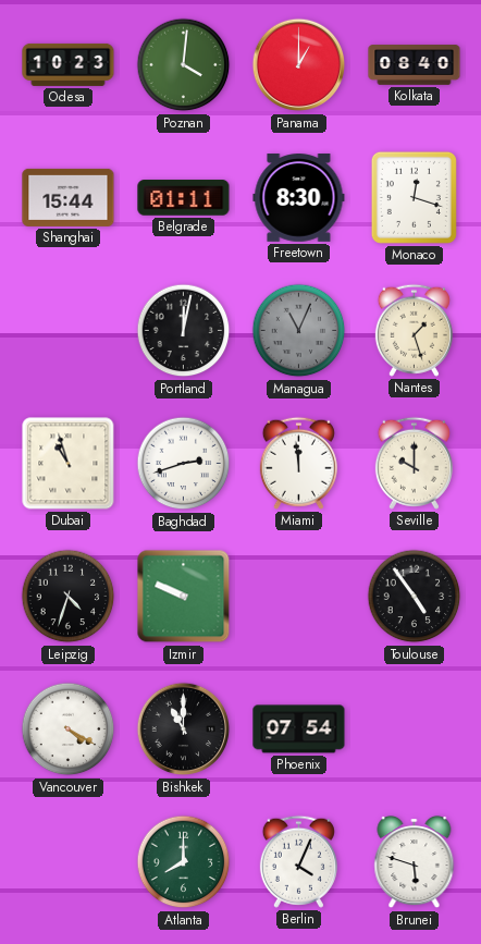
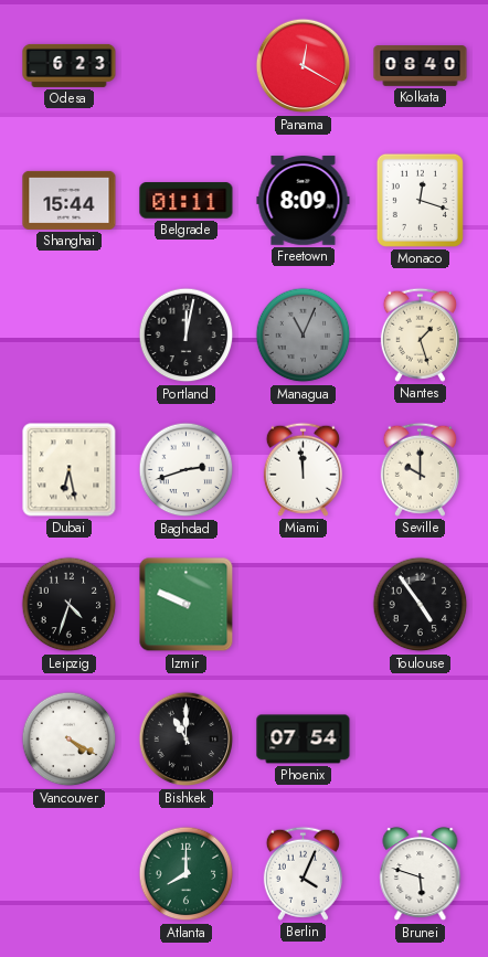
Odesa: 10:23 -> 6:23 (70, 65)
Poznan: 4:01 -> none (184, 65)
Panama: 1:00 -> 12:20 (304, 66)
Freetown: 8:30 -> 8:09 (304, 201)
Dubai: 10:57 -> 6:28 (70, 470)
